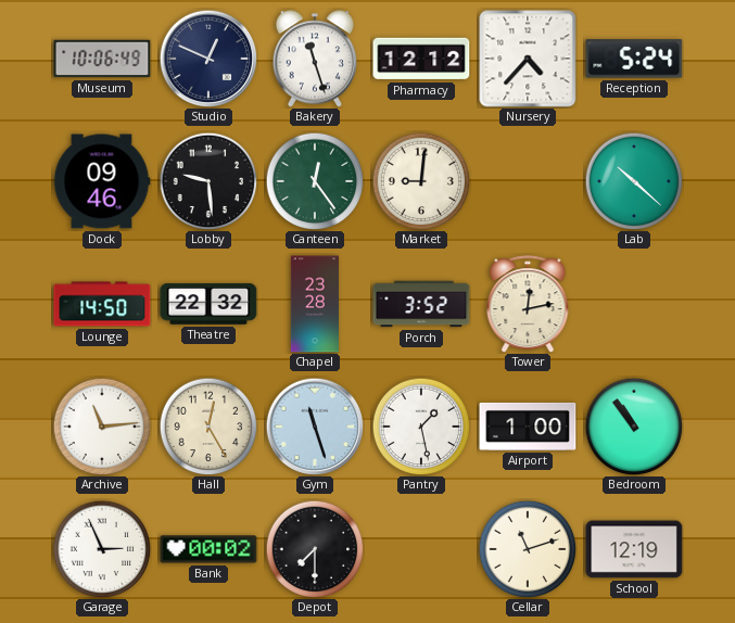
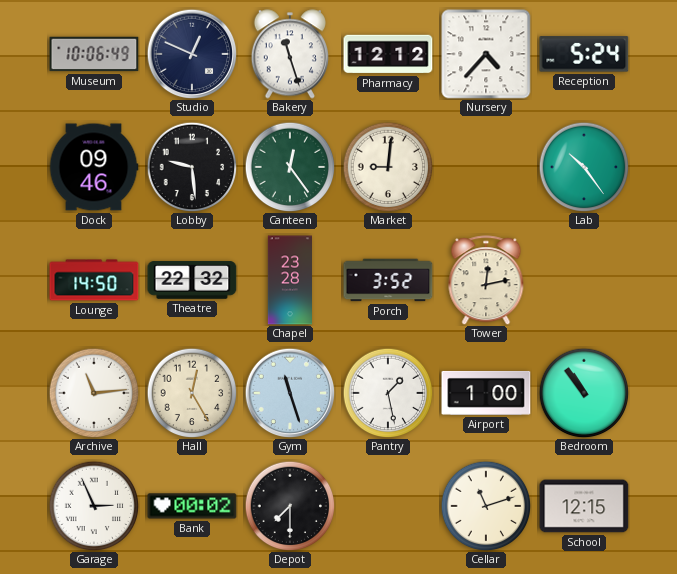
Lab: 10:22 -> 10:24 (584, 167)
School: 12:19 -> 12:15 (584, 506)
